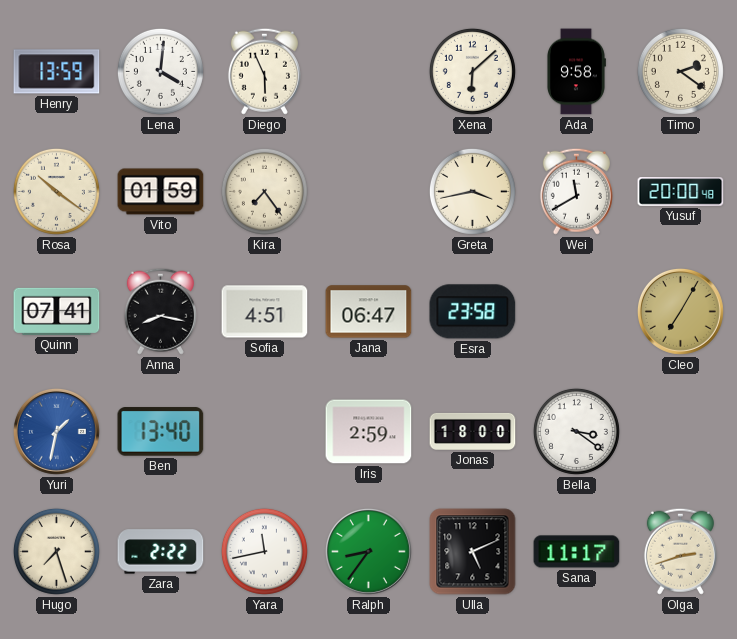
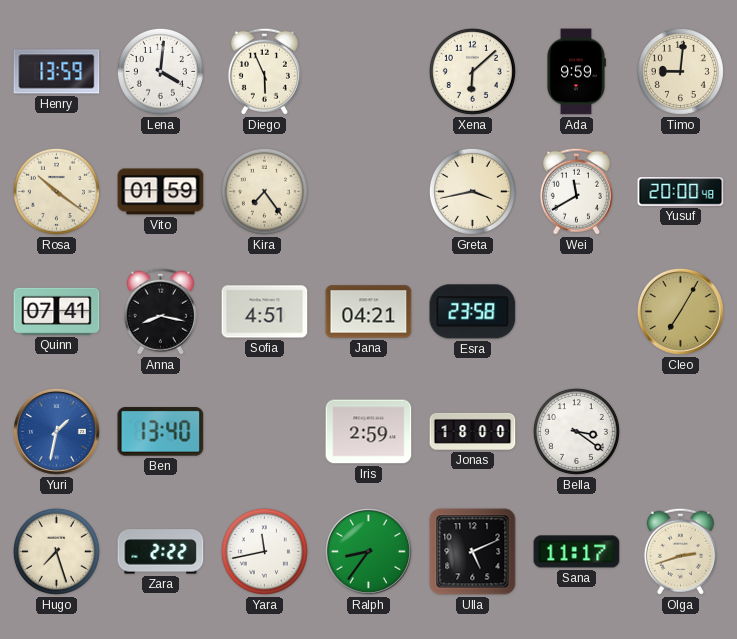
Ada: 9:58 -> 9:59 (576, 72)
Timo: 2:21 -> 9:01 (680, 71)
Jana: 06:47 -> 04:21 (369, 312)
